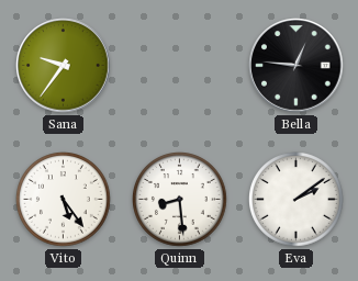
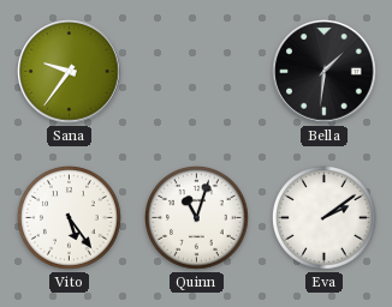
Bella: 12:46 -> 1:31 (325, 72)
Quinn: 8:29 -> 11:03 (197, 218)
